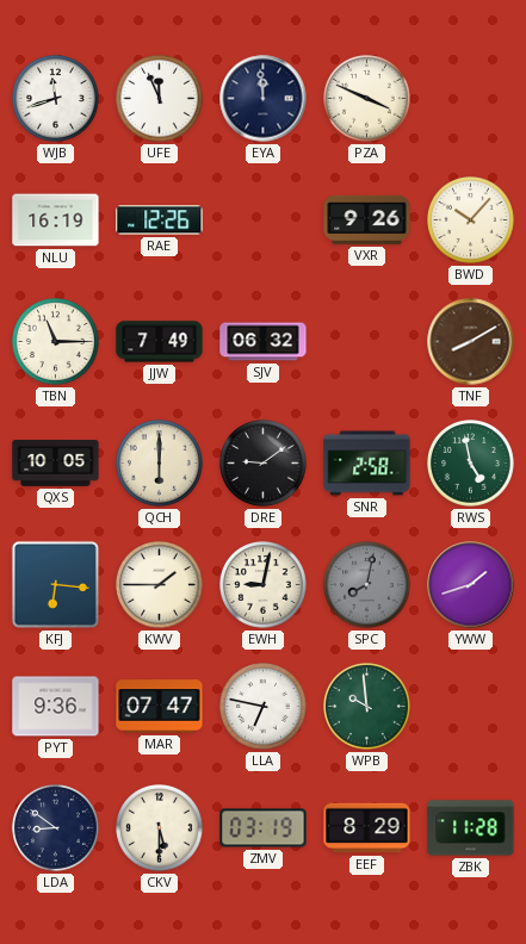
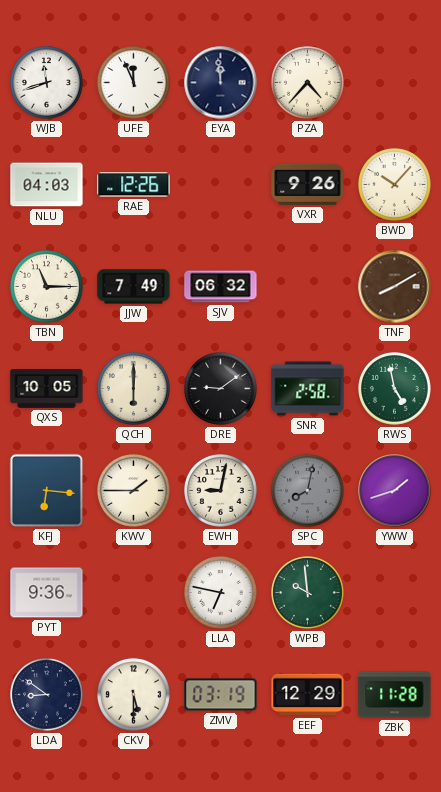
PZA: 3:49 -> 4:37 (308, 83)
NLU: 16:19 -> 04:03 (47, 185)
MAR: 07:47 -> none (160, 707)
EEF: 8:29 -> 12:29 (308, 695)
